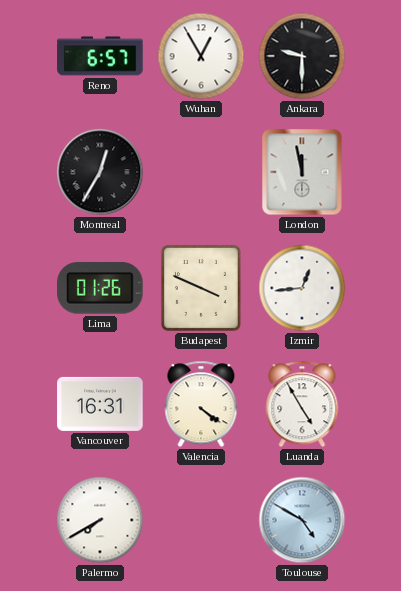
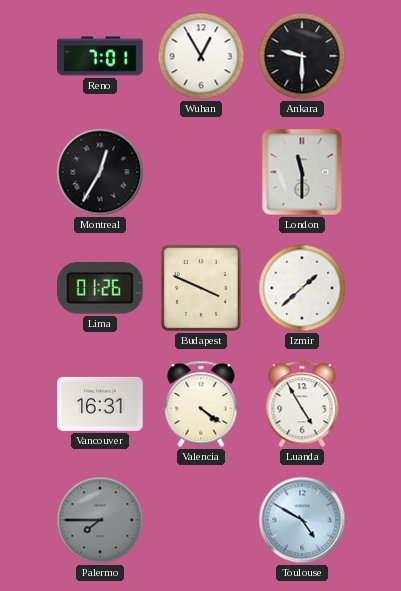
Reno: 6:57 -> 7:01 (100, 56)
London: 11:58 -> 11:30 (302, 172)
Izmir: 12:44 -> 1:38 (302, 288)
Palermo: 7:40 -> 7:45 (100, 520)
Palermo dial: white -> grey (100, 520)
